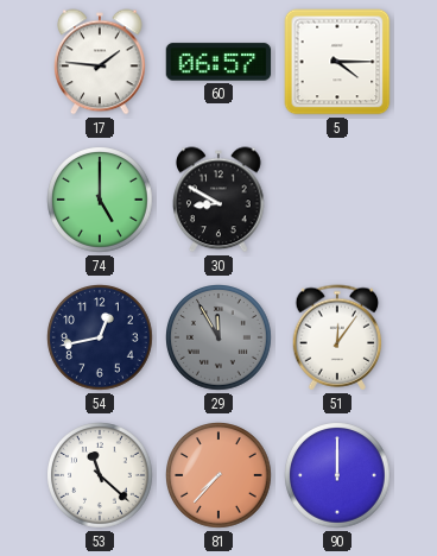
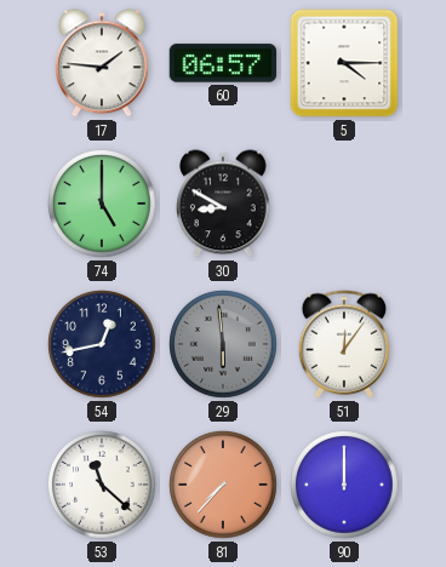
29: 11:55 -> 5:59 (224, 345)
